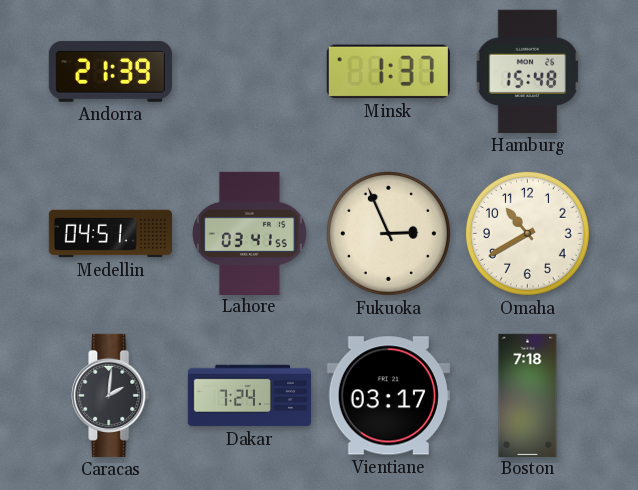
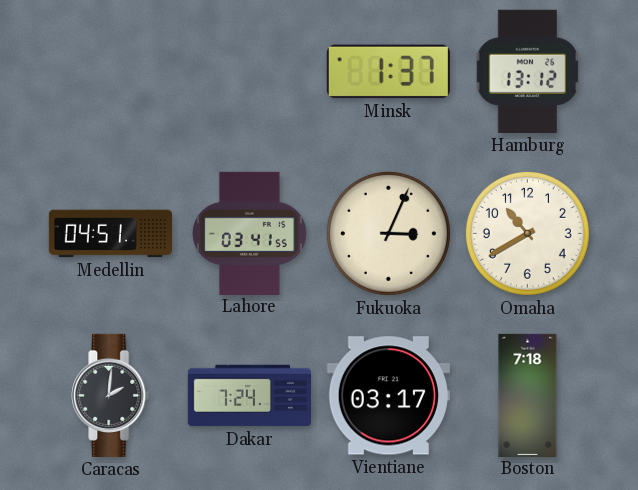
Andorra: 21:39 -> none (110, 71)
Hamburg: 15:48 -> 13:12 (528, 71)
Fukuoka: 2:56 -> 3:04 (388, 233)
